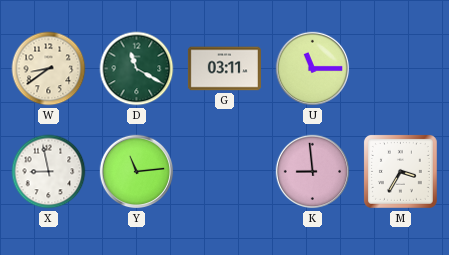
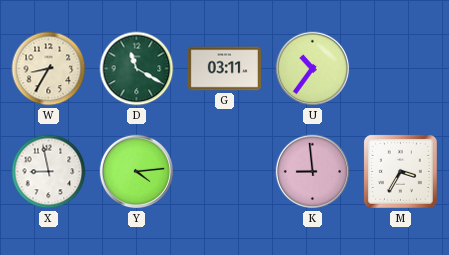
W: 8:39 -> 8:35 (49, 69)
U: 11:15 -> 10:36 (313, 69)
Y: 11:14 -> 4:14 (137, 172)
